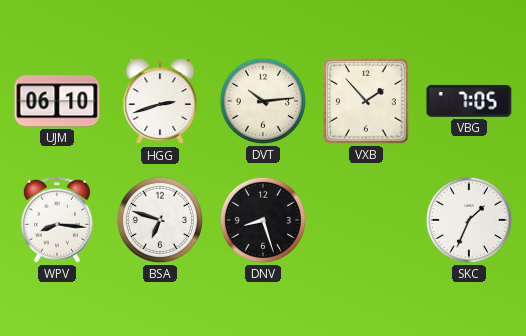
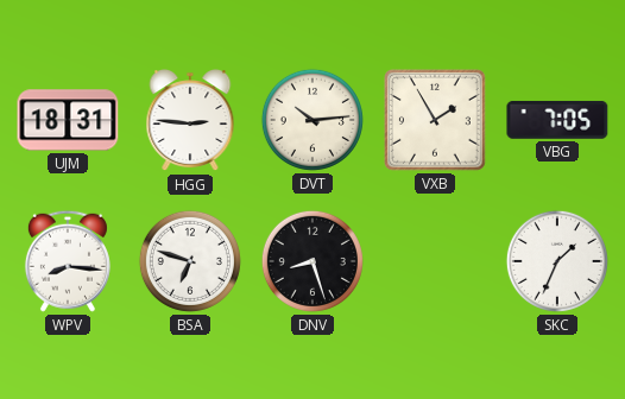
UJM: 06:10 -> 18:31 (68, 120)
HGG: 2:42 -> 2:46 (190, 121)
VXB: 1:53 -> 1:55 (435, 120)
